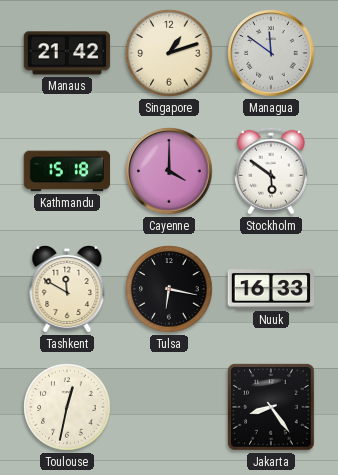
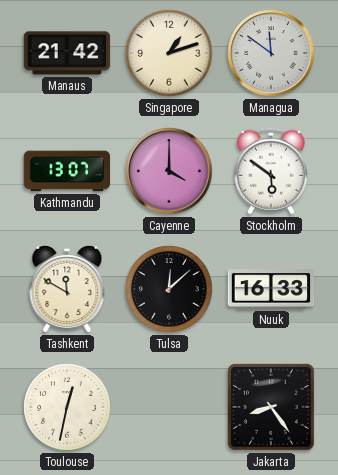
Kathmandu: 15:18 -> 13:07 (67, 171)
Tulsa: 6:17 -> 12:08 (169, 289)
